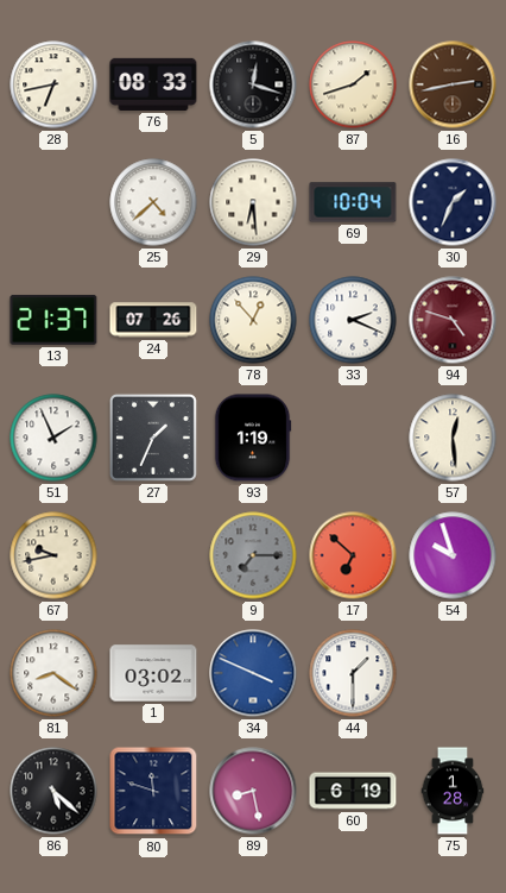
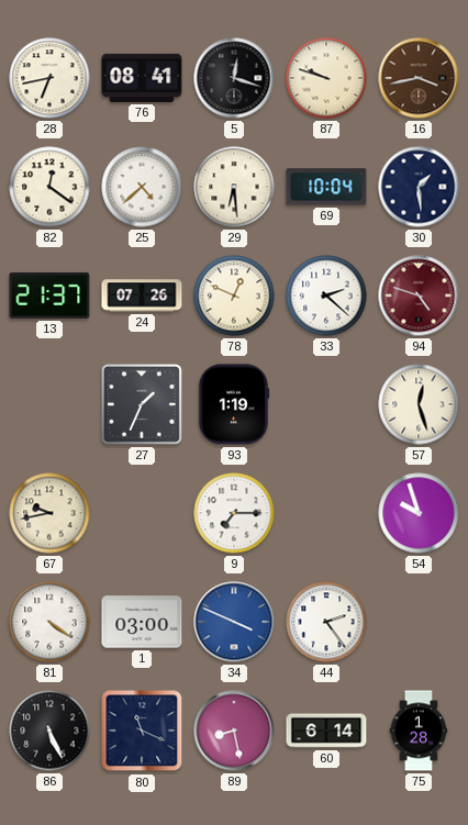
76: 08:33 -> 08:41 (142, 78)
87: 1:42 -> 9:48 (326, 78)
16: 2:43 -> 3:43 (419, 78)
82: none -> 12:21 (49, 187)
30: 1:34 -> 1:29 (419, 187)
78: 12:53 -> 12:49 (234, 296)
33: 2:19 -> 2:22 (326, 296)
51: 1:56 -> none (53, 438)
57: 12:29 -> 12:27 (419, 404)
9 dial: grey -> white (234, 513)
17: 6:52 -> none (353, 555)
81: 8:21 -> 4:21 (49, 622)
1: 03:02 -> 03:00 (142, 622)
44: 1:30 -> 2:24 (326, 622)
86: 5:22 -> 5:26 (49, 731)
80: 11:48 -> 11:19 (142, 731)
60: 6:19 -> 6:14 (326, 731)
